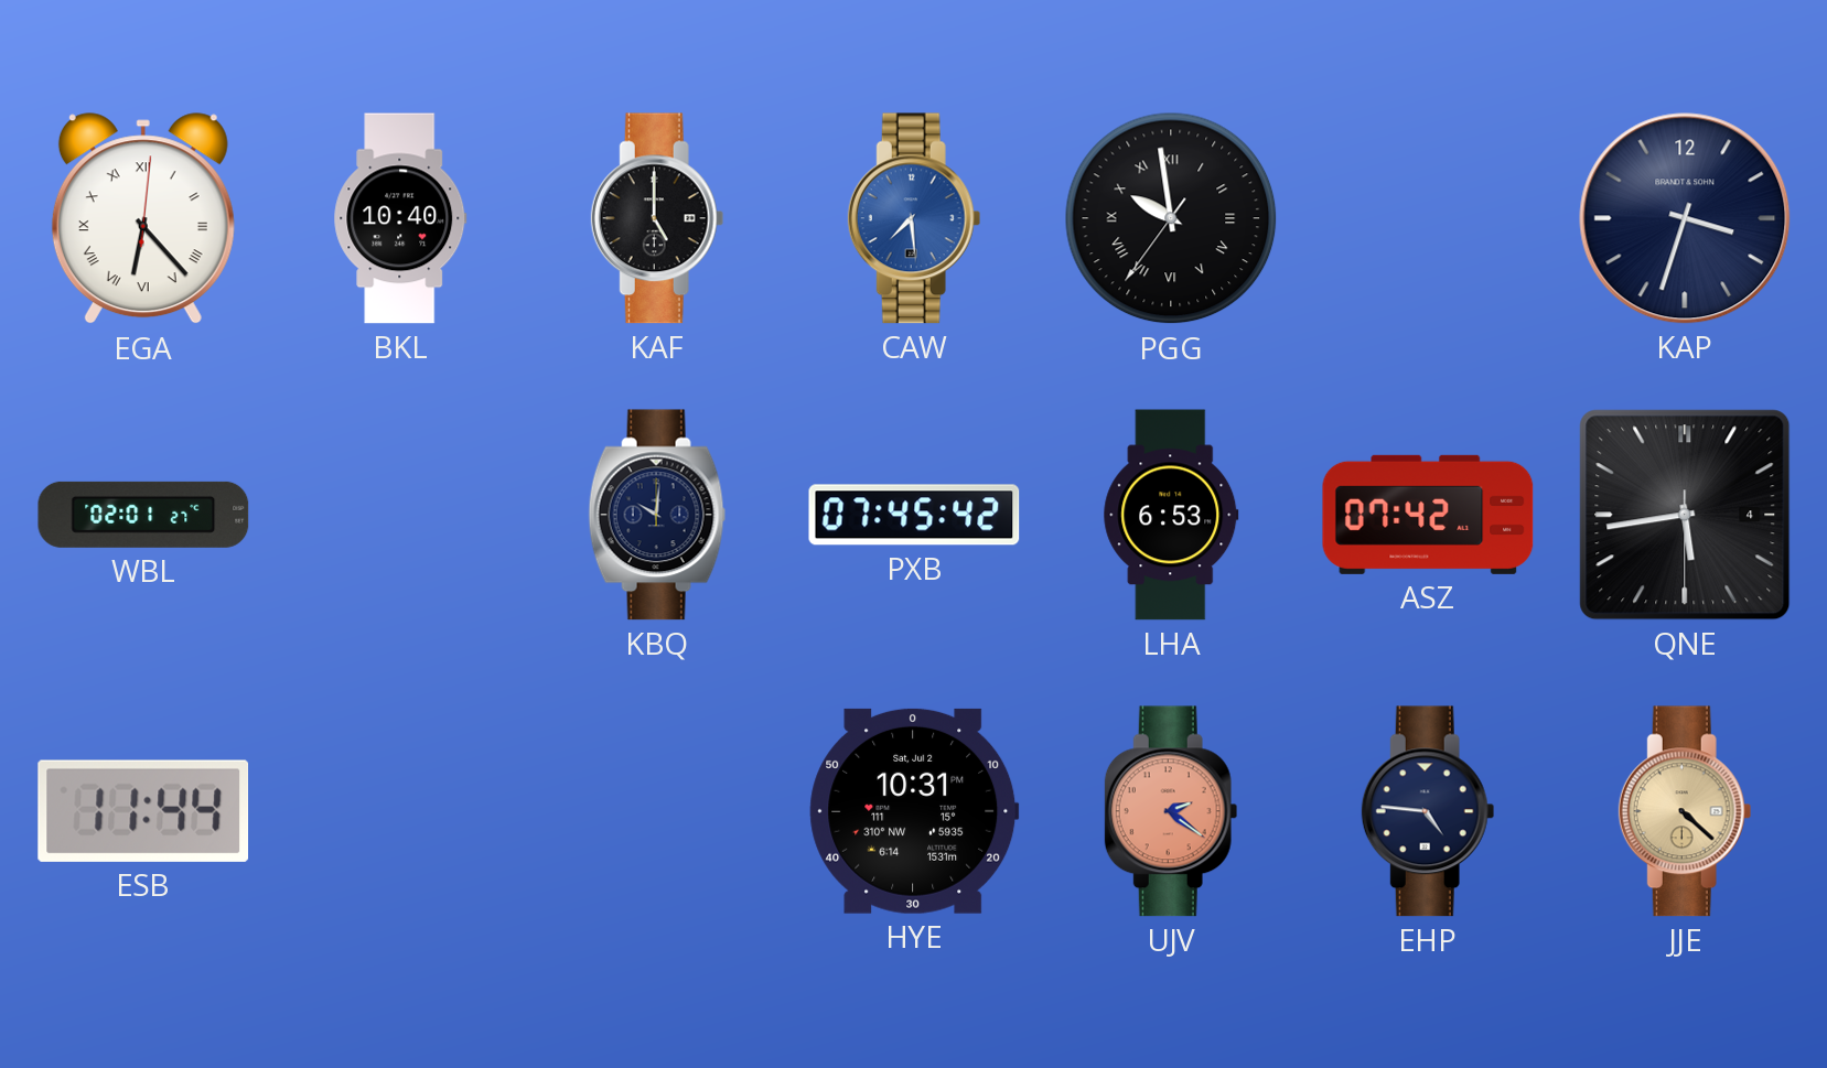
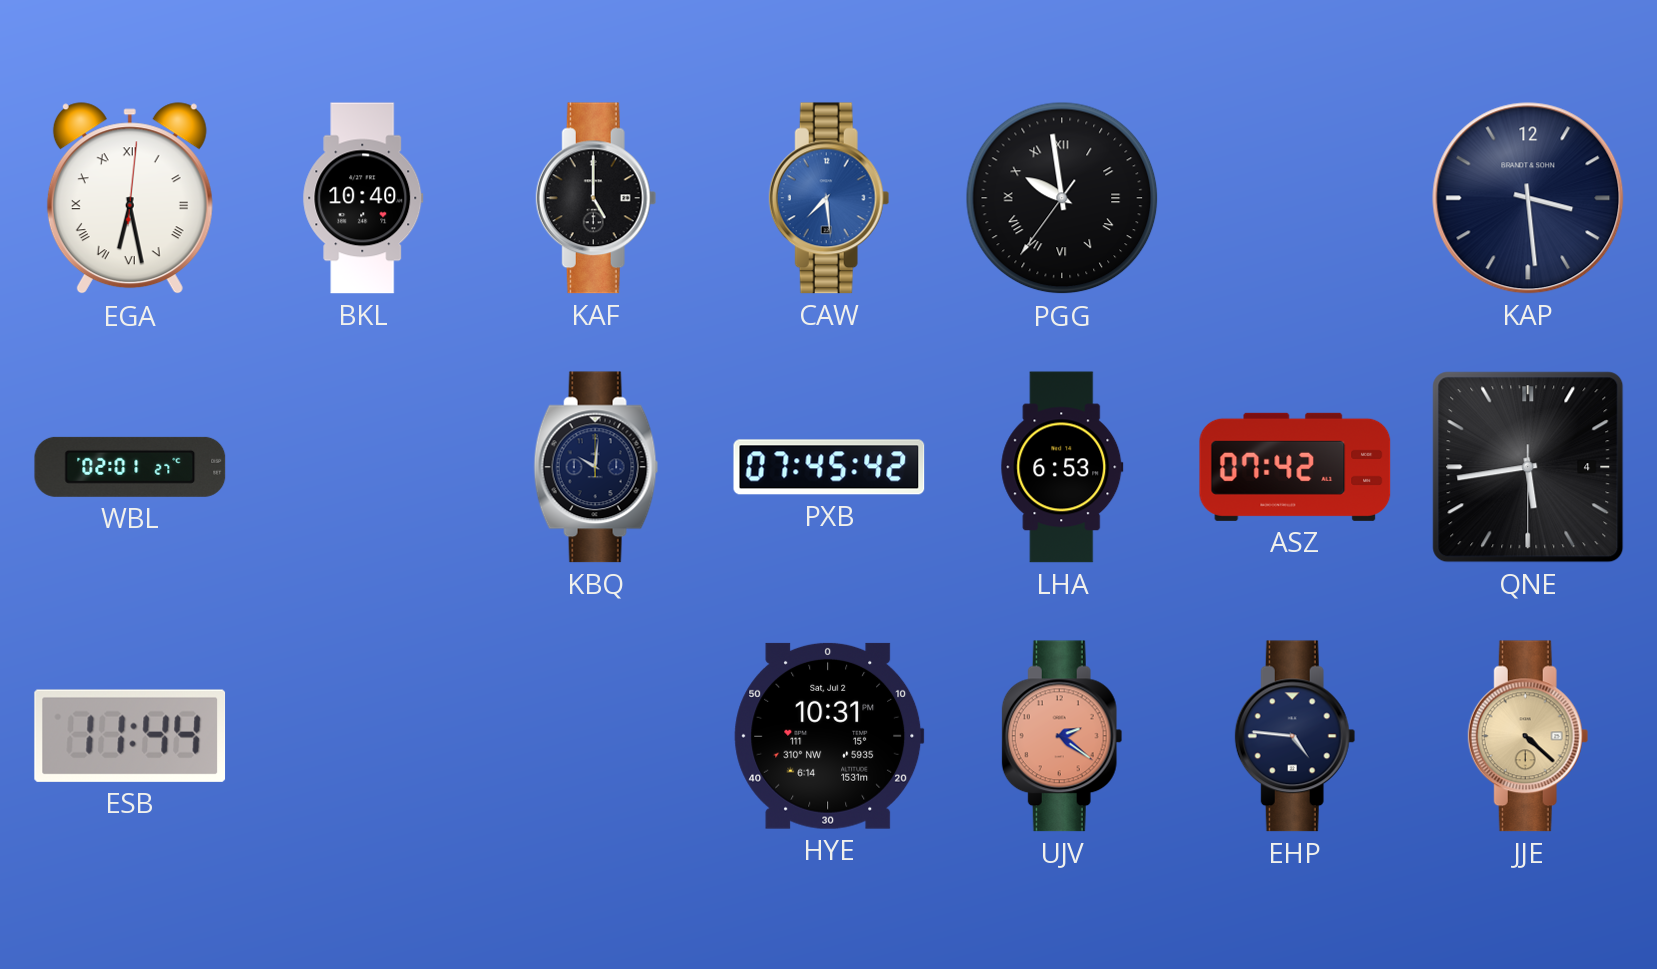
EGA: 6:23 -> 6:28 (130, 199)
KAP: 3:33 -> 3:29 (1528, 198)
